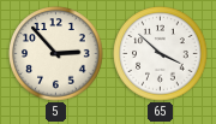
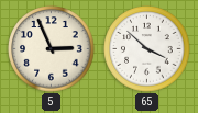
5: 2:53 -> 2:56 (52, 49)
